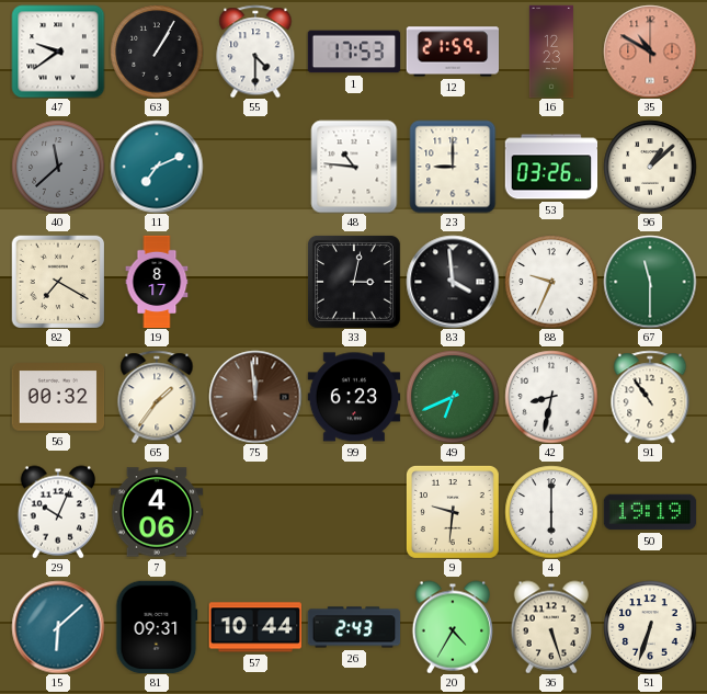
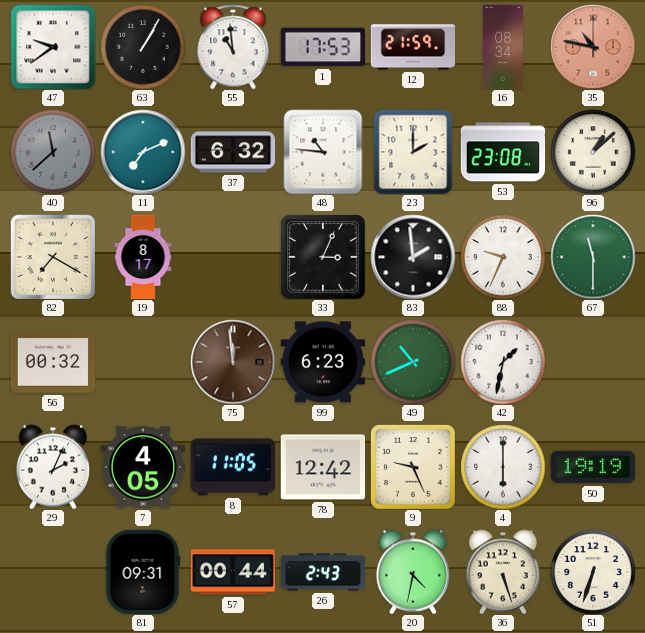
55: 4:30 -> 10:59 (233, 47)
16: 12:23 -> 08:34 (503, 47)
35: 10:50 -> 10:47 (593, 47)
37: none -> 6:32 (233, 152)
23: 9:00 -> 2:00 (413, 152)
53: 03:26 -> 23:08 (503, 152)
33: 3:02 -> 3:04 (323, 257)
83: 3:59 -> 1:59 (413, 257)
65: 1:36 -> none (157, 397)
49: 6:41 -> 10:41 (413, 362)
42: 8:32 -> 1:32 (503, 362)
91: 10:54 -> none (650, 397)
29: 10:04 -> 2:04 (52, 467)
7: 4:06 -> 4:05 (143, 467)
8: none -> 11:05 (232, 467)
78: none -> 12:42 (323, 467)
9: 9:31 -> 9:26 (413, 467)
15: 6:08 -> none (58, 627)
57: 10:44 -> 00:44 (233, 572)
20: 4:35 -> 4:32 (412, 572)
